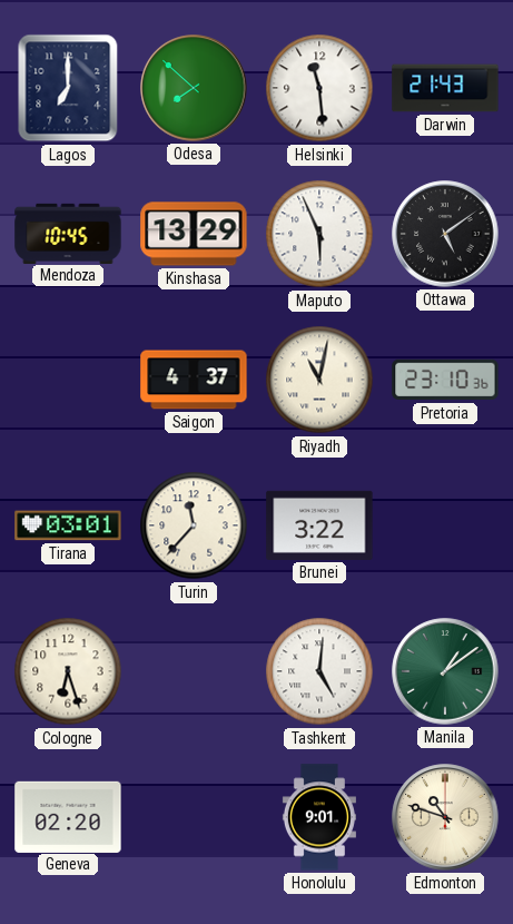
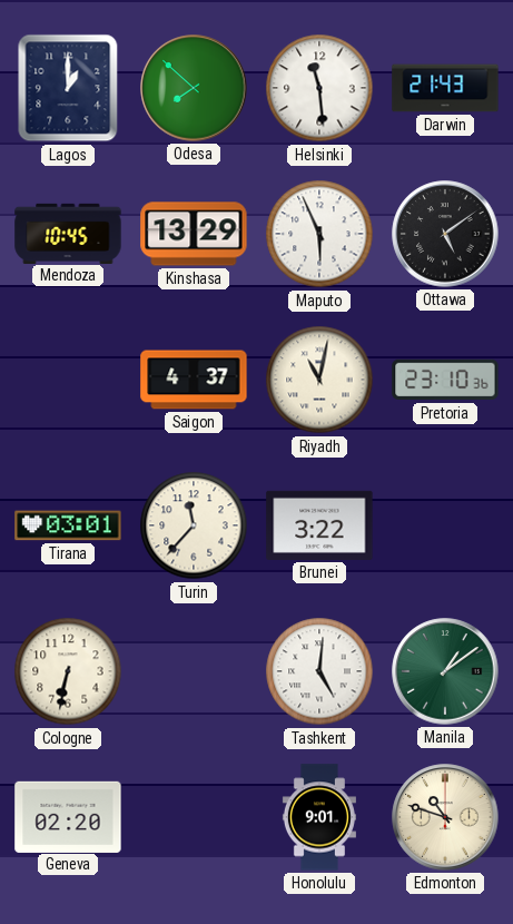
Lagos: 7:00 -> 1:00 (68, 88)
Cologne: 6:27 -> 6:32 (68, 671)
